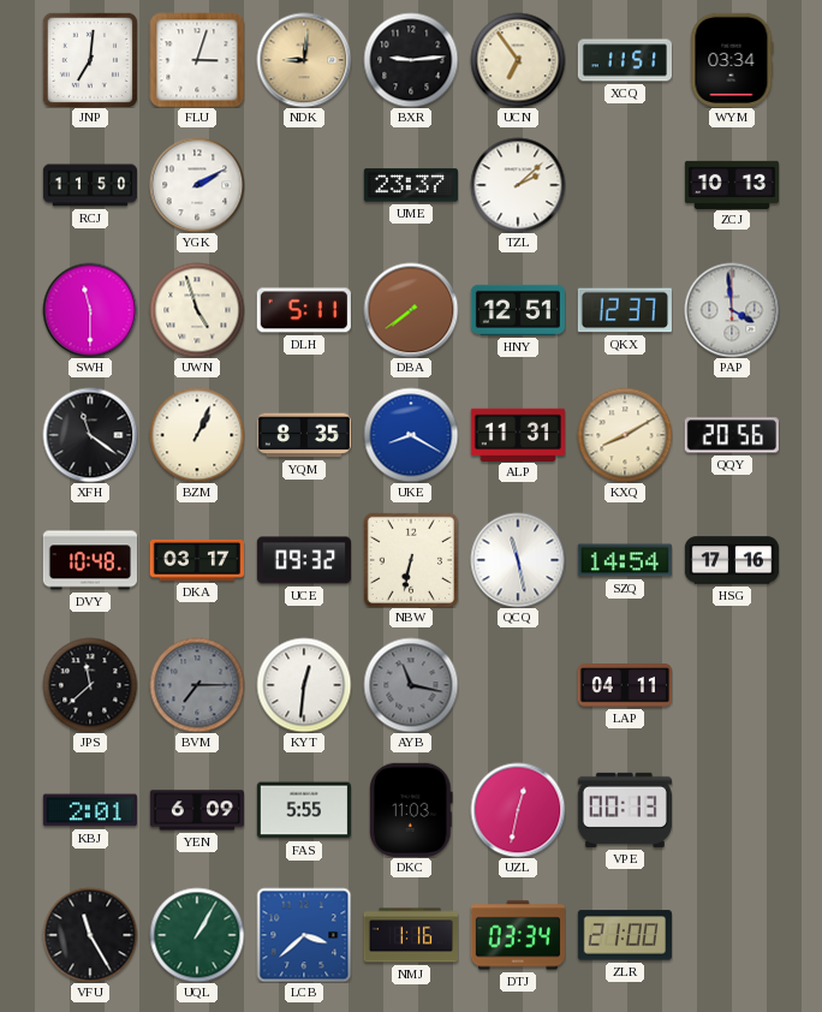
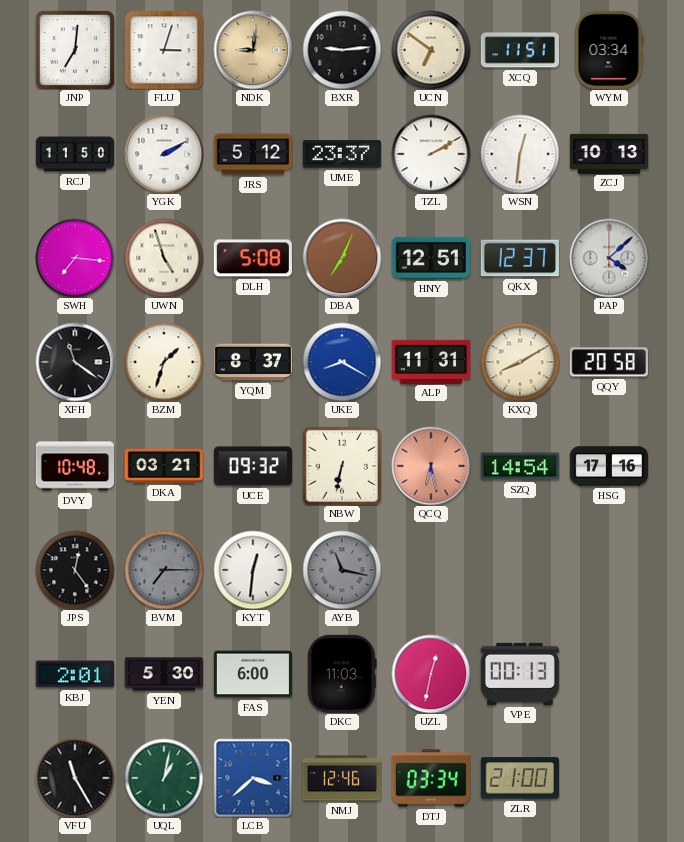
UCN: 6:54 -> 6:51 (431, 50)
JRS: none -> 5:12 (253, 154)
TZL: 2:08 -> 2:10 (431, 154)
WSN: none -> 12:31 (520, 154)
SWH: 11:30 -> 7:16 (75, 258)
DLH: 5:11 -> 5:08 (253, 258)
DBA: 7:39 -> 7:04 (342, 258)
PAP: 3:59 -> 4:08 (609, 258)
BZM: 1:04 -> 1:33 (164, 362)
YQM: 8:35 -> 8:37 (253, 362)
QQY: 20:56 -> 20:58 (609, 362)
DKA: 03:17 -> 03:21 (163, 466)
QCQ: 11:28 -> 6:28 (431, 466)
QCQ dial: white -> salmon (431, 466)
JPS: 11:38 -> 12:24 (75, 570)
LAP: 04:11 -> none (625, 685)
YEN: 6:09 -> 5:30 (164, 674)
FAS: 5:55 -> 6:00 (253, 674)
UQL: 1:05 -> 1:02 (164, 778)
NMJ: 1:16 -> 12:46 (342, 778)
